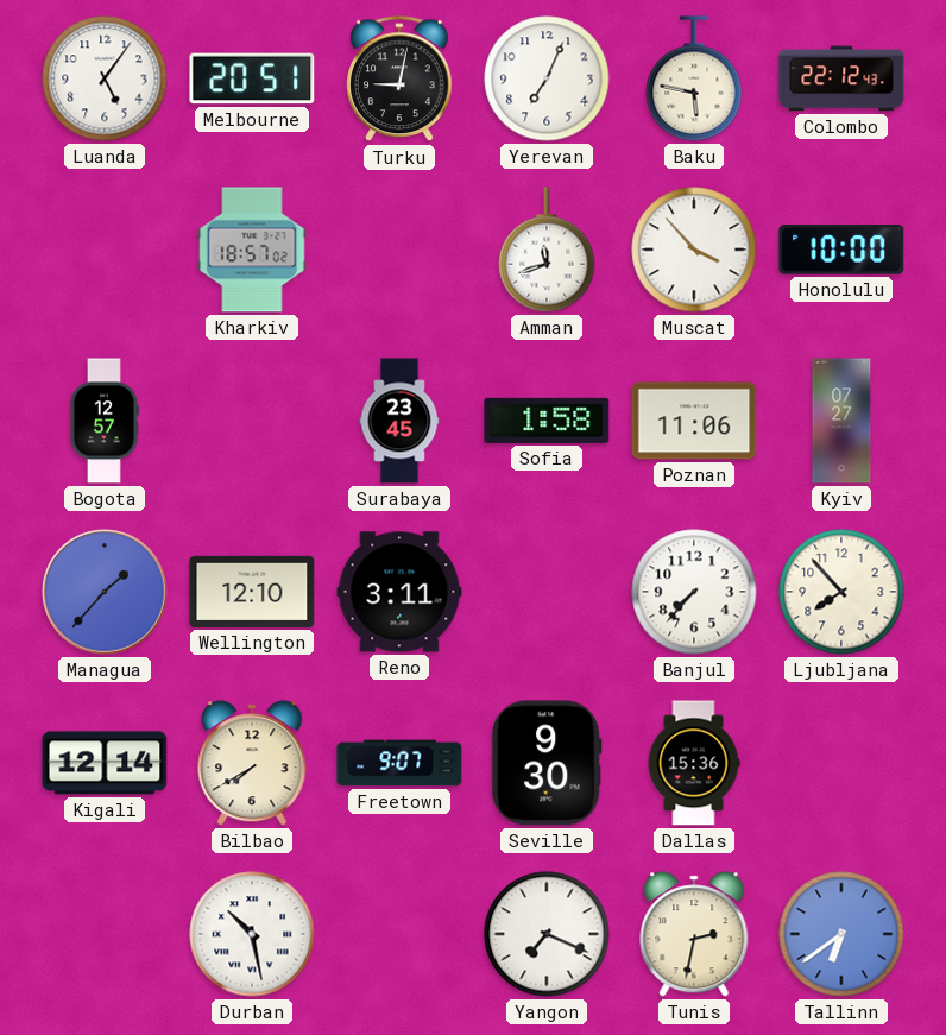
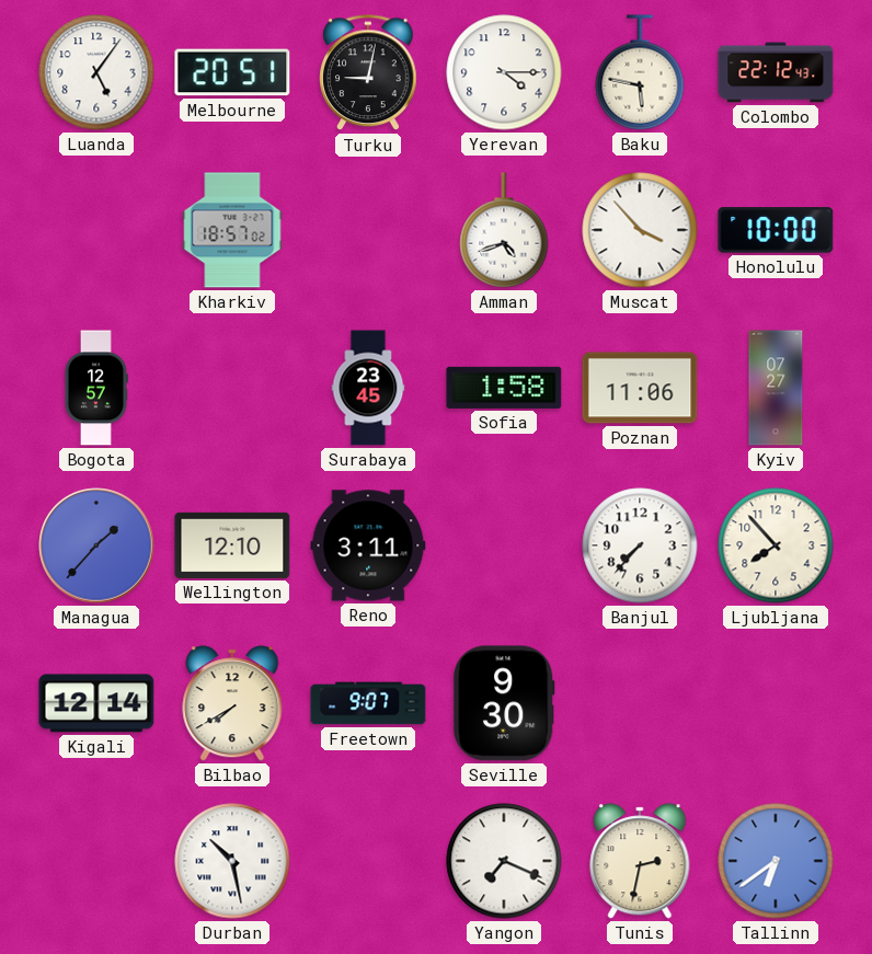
Yerevan: 7:04 -> 4:15 (504, 72)
Amman: 11:42 -> 4:42 (504, 230)
Dallas: 15:36 -> none (694, 763)
